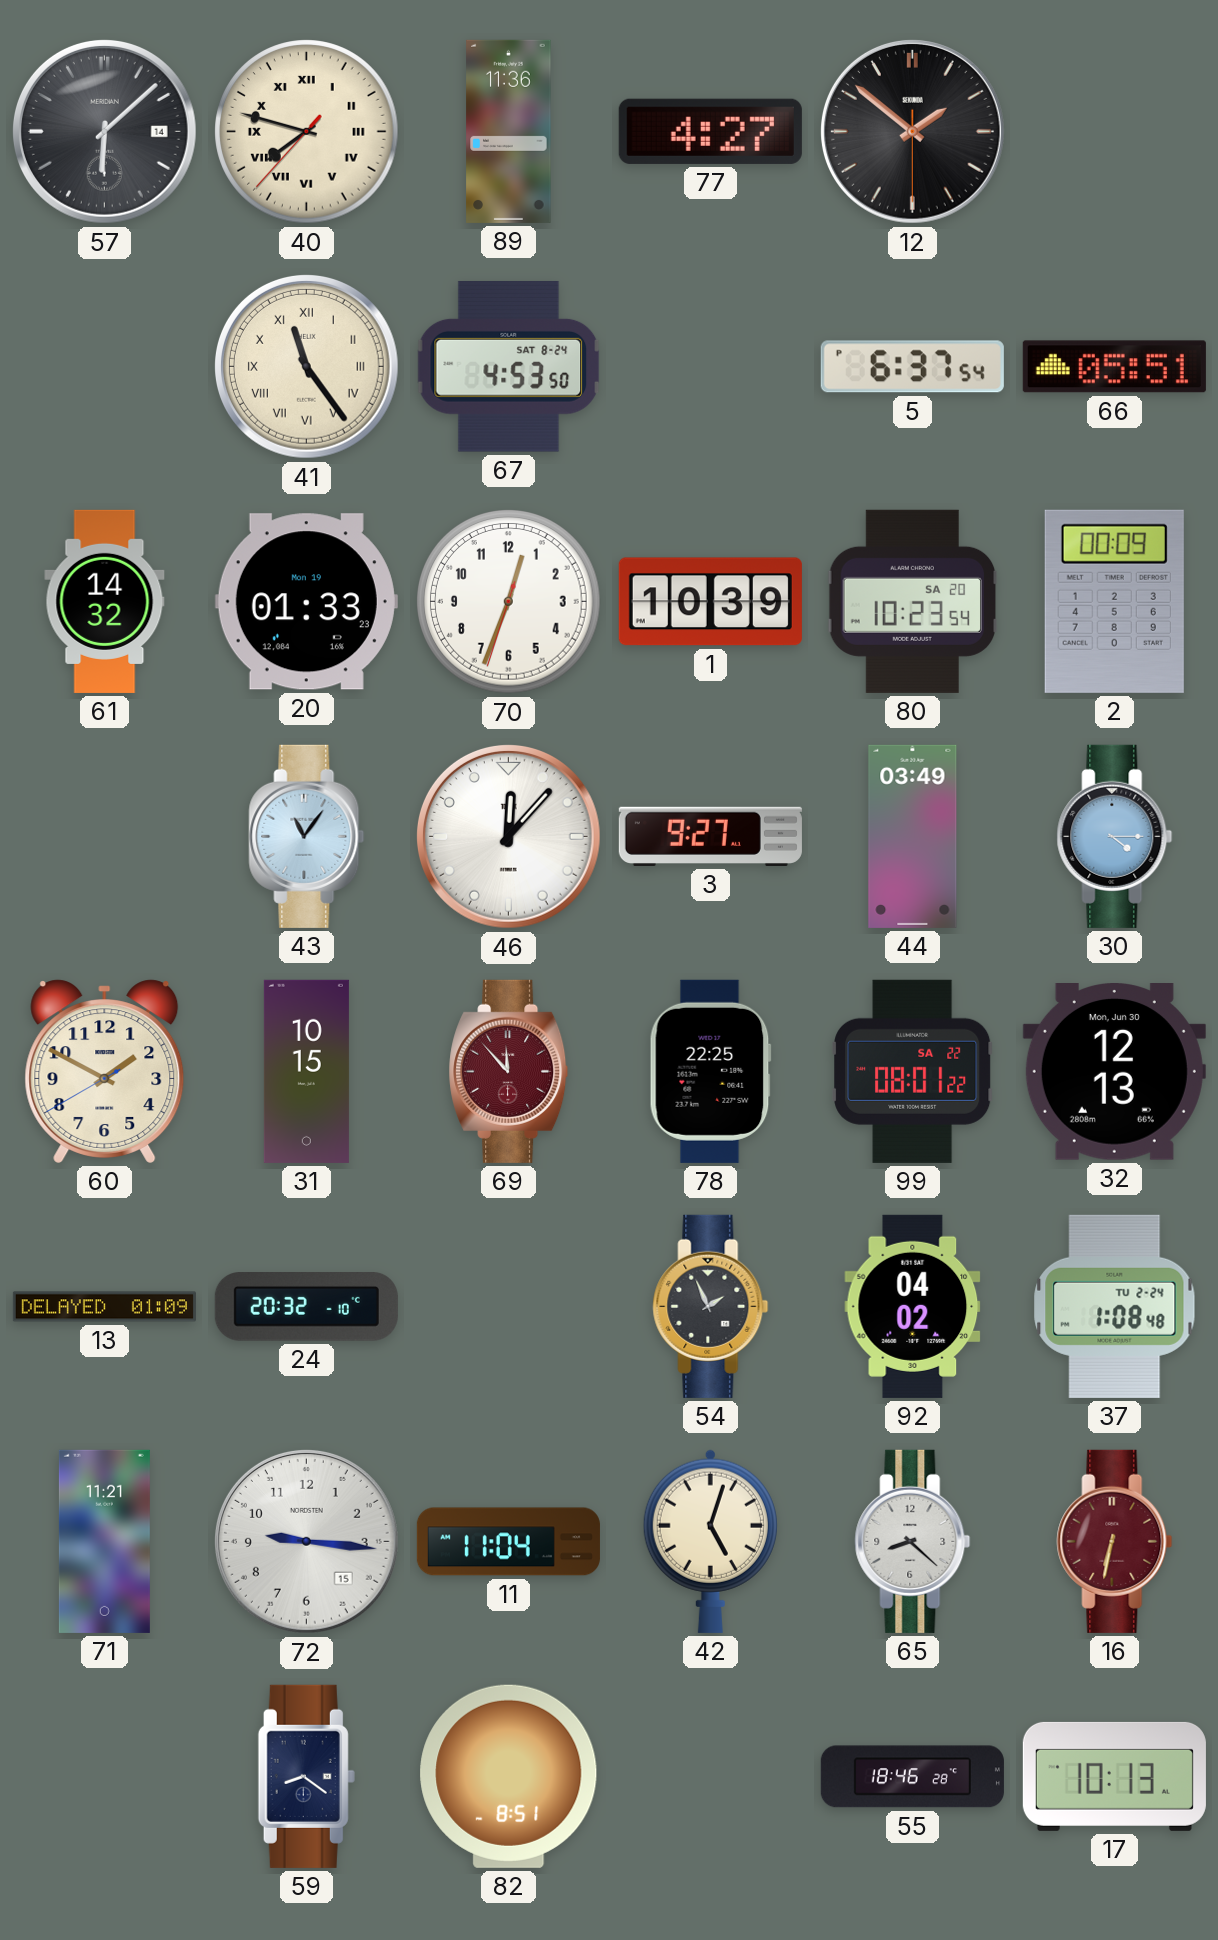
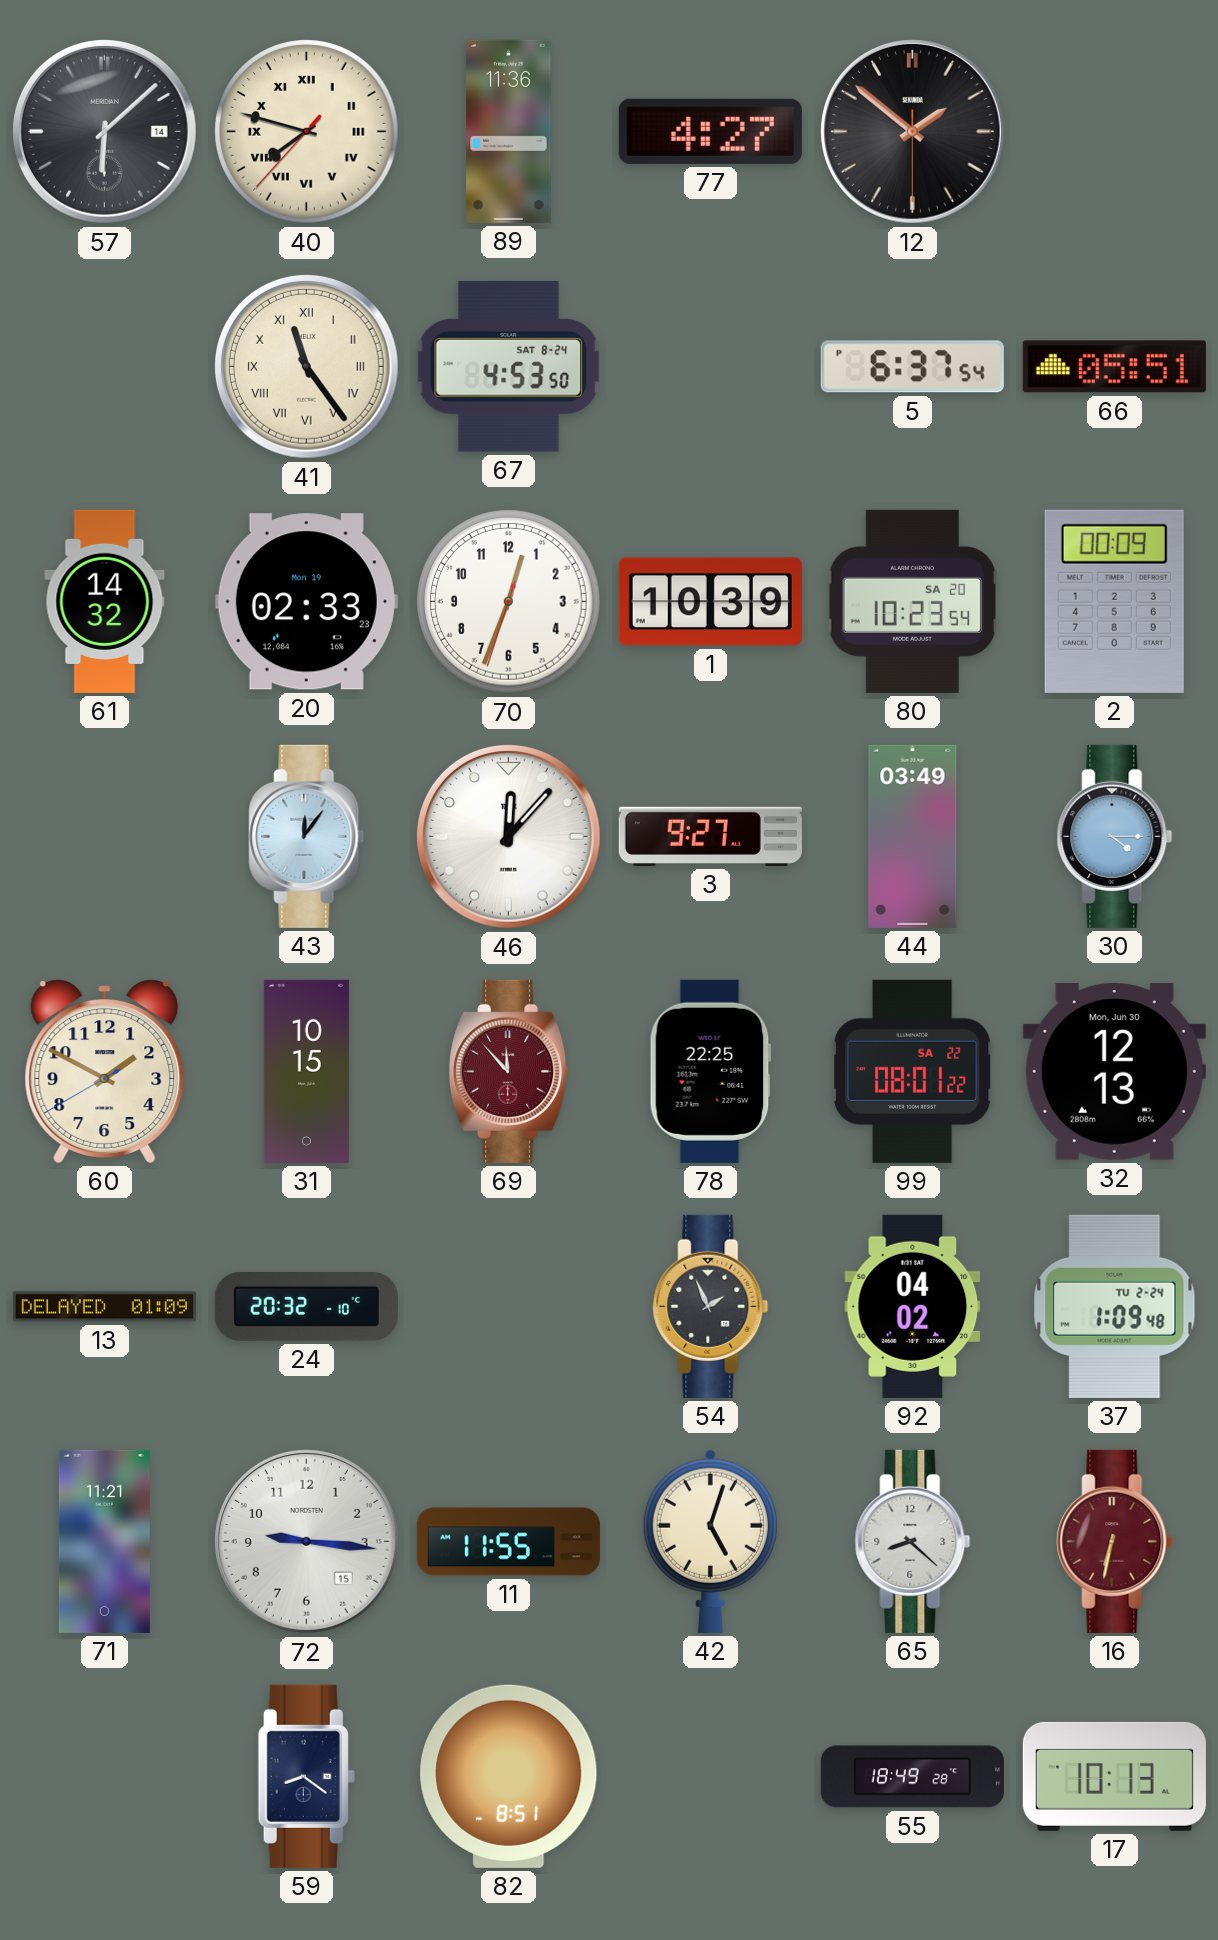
20: 01:33 -> 02:33 (306, 602)
43: 11:06 -> 12:06 (307, 836)
37: 1:08 -> 1:09 (1115, 1306)
11: 11:04 -> 11:55 (508, 1542)
55: 18:46 -> 18:49 (912, 1777)
